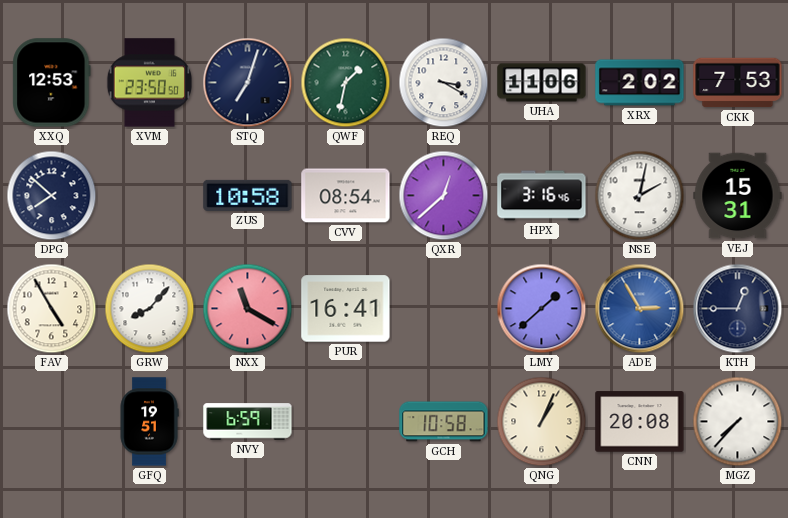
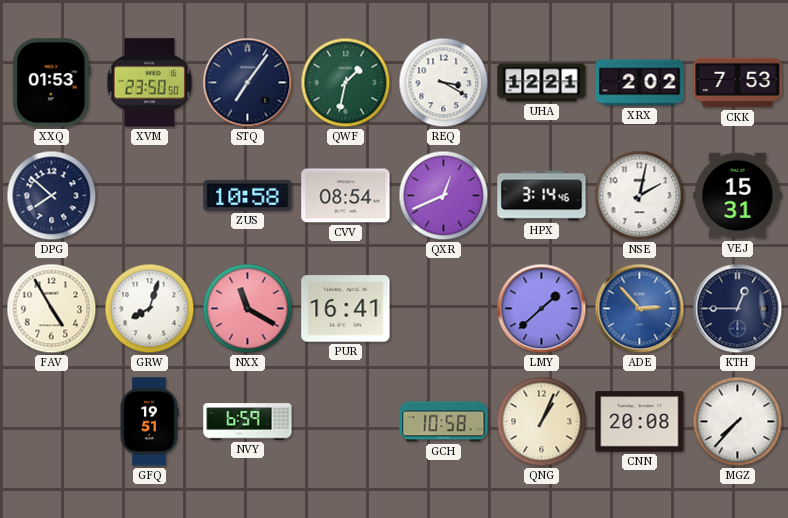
XXQ: 12:53 -> 01:53 (52, 83)
STQ: 7:03 -> 7:06 (248, 83)
UHA: 11:06 -> 12:21 (542, 83)
QXR: 12:38 -> 12:41 (444, 196)
HPX: 3:16 -> 3:14 (542, 196)
GRW: 8:07 -> 8:03 (150, 309)
ADE: 2:55 -> 2:53 (640, 309)
